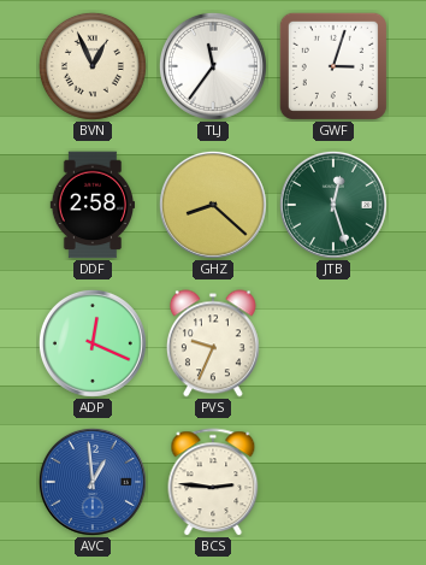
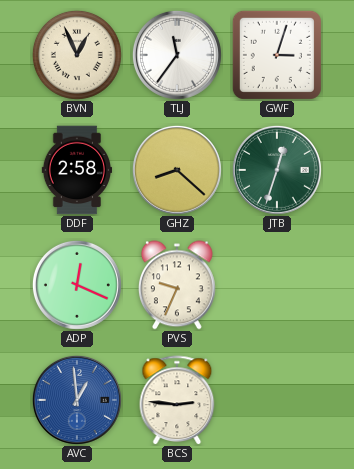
JTB: 12:27 -> 12:33 (277, 170)
